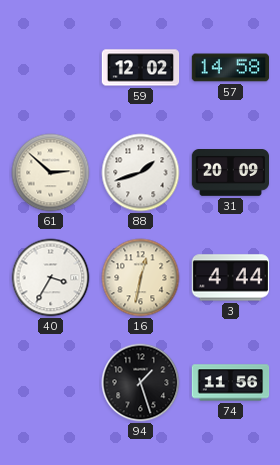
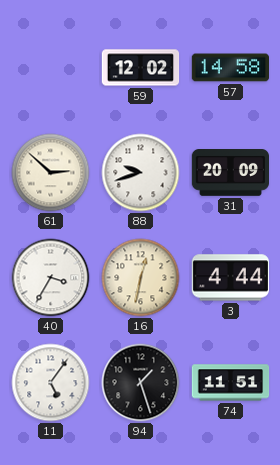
88: 1:42 -> 9:42 (141, 173)
11: none -> 5:06 (51, 383)
74: 11:56 -> 11:51 (231, 383)
